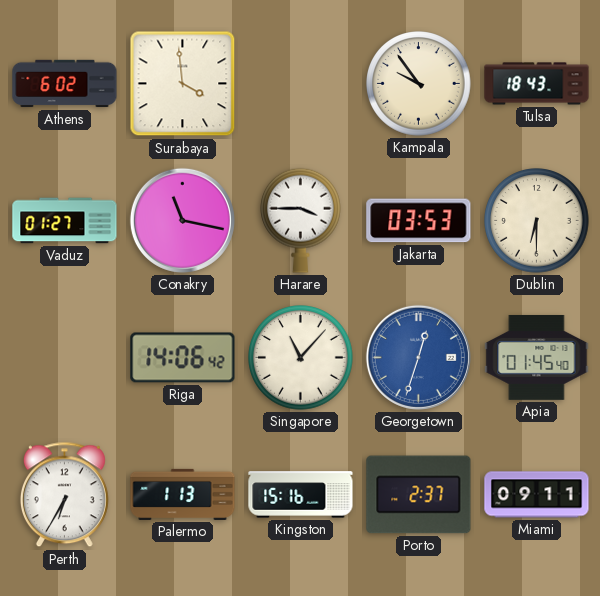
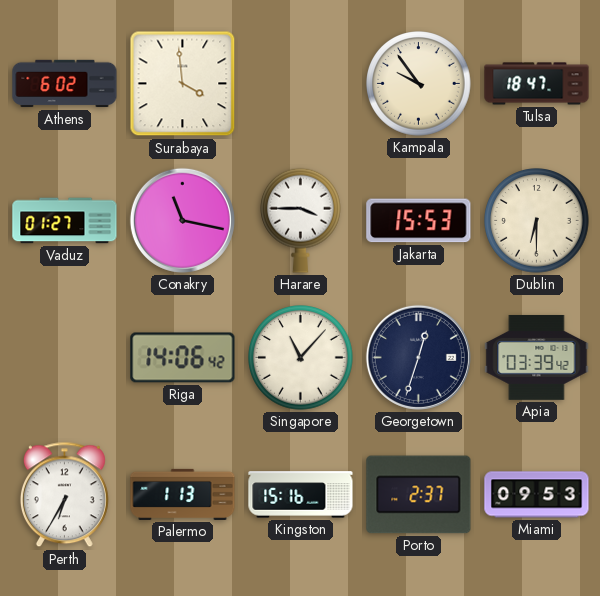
Tulsa: 18:43 -> 18:47 (537, 84)
Jakarta: 03:53 -> 15:53 (419, 221)
Georgetown dial: blue -> navy (418, 357)
Apia: 01:45 -> 03:39 (537, 357)
Miami: 09:11 -> 09:53 (537, 495)
